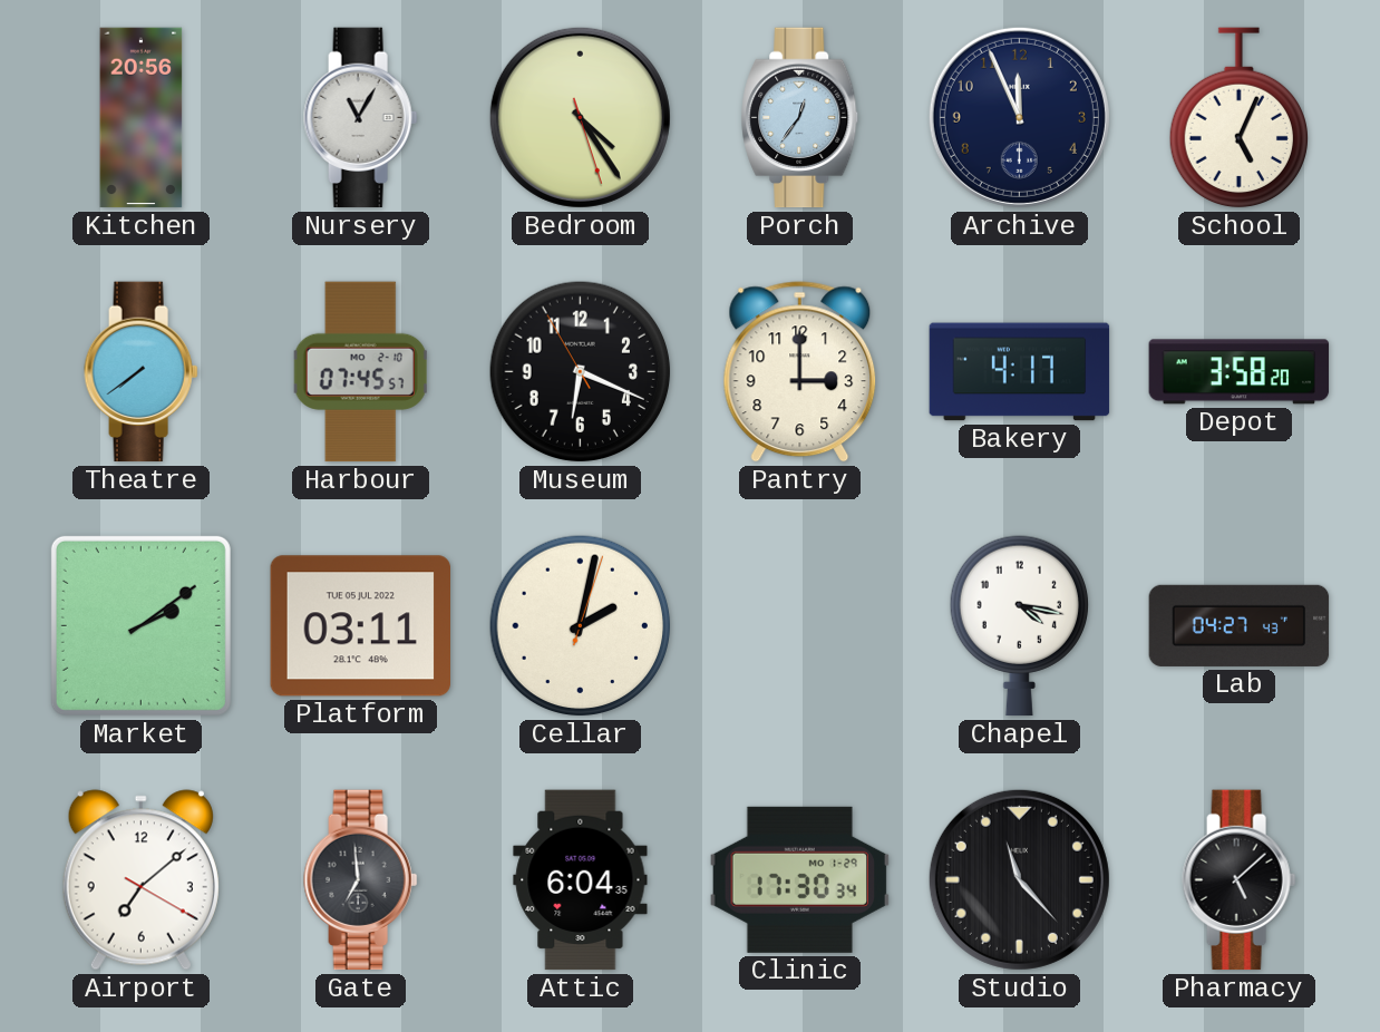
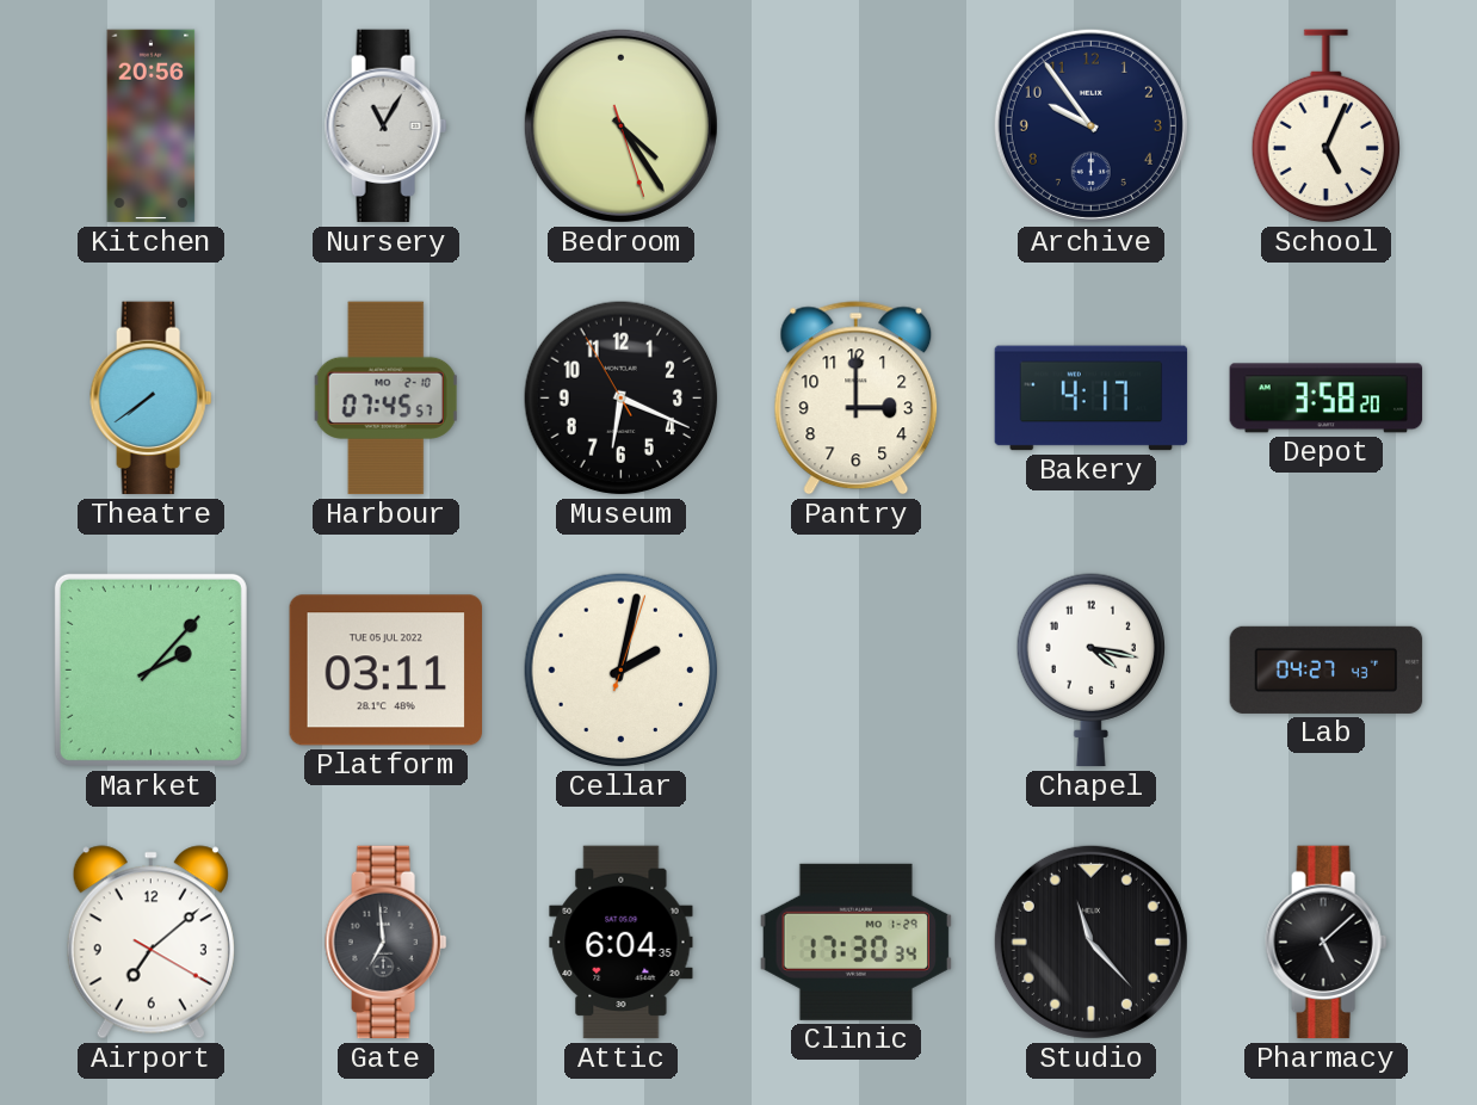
Porch: 12:36 -> none (800, 118)
Archive: 11:56 -> 9:54 (1090, 125)
Market: 2:09 -> 2:07 (150, 669)
